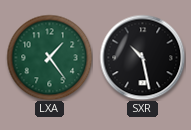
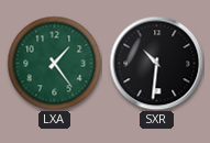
SXR: 10:28 -> 10:31 (156, 63)
